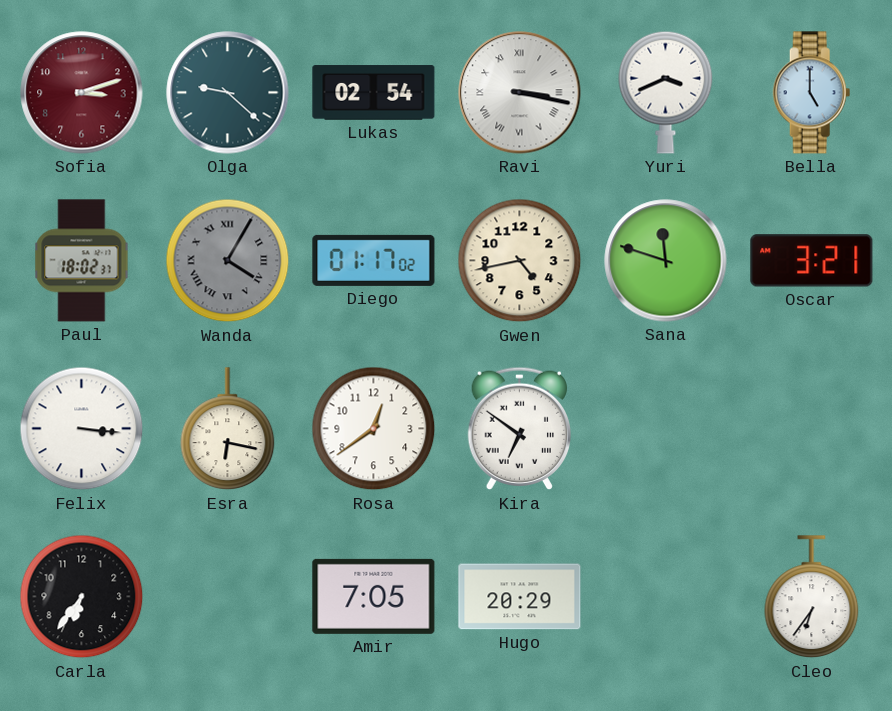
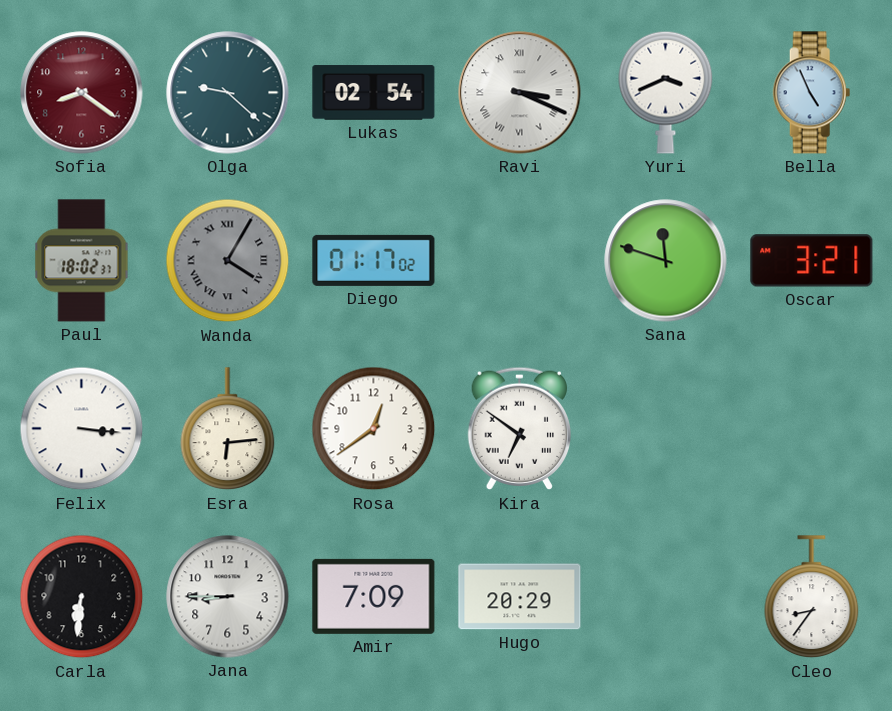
Sofia: 3:12 -> 8:21 (82, 93)
Ravi: 3:17 -> 3:19 (520, 93)
Bella: 5:00 -> 4:56 (812, 93)
Gwen: 4:43 -> none (520, 261)
Esra: 6:17 -> 6:14 (228, 429)
Carla: 6:36 -> 6:31 (82, 597)
Jana: none -> 8:45 (228, 597)
Amir: 7:05 -> 7:09 (374, 596)
Cleo: 6:36 -> 8:36 (812, 597)
